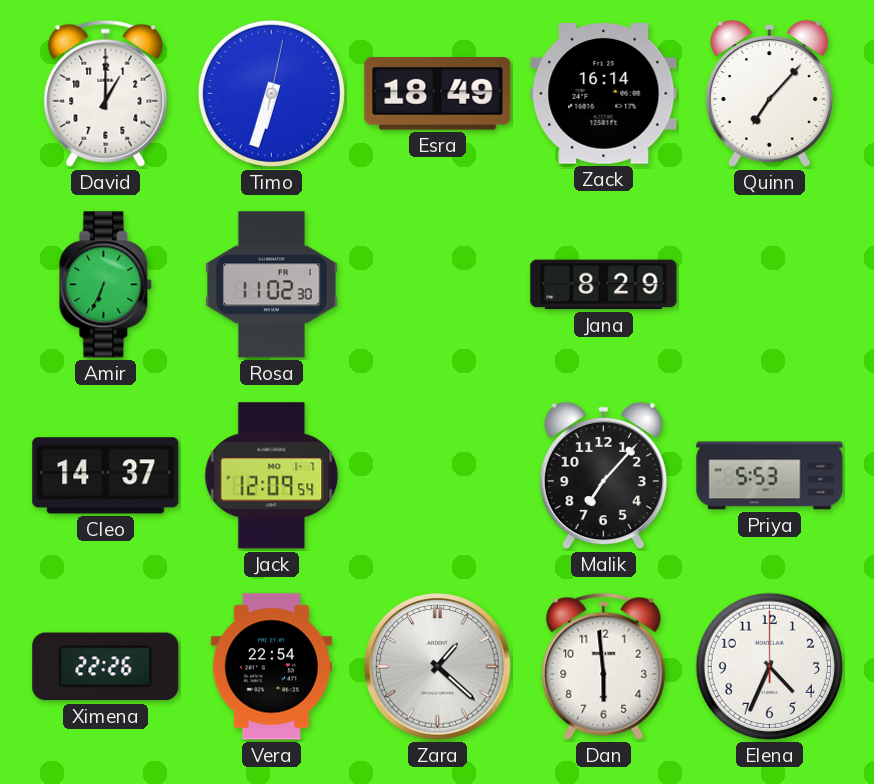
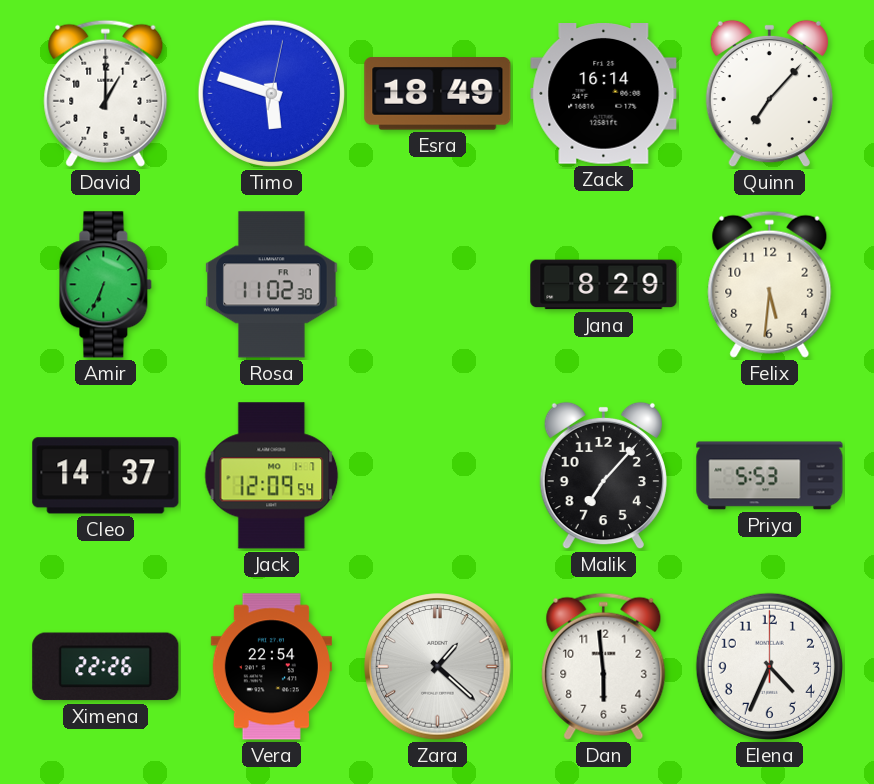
Timo: 6:33 -> 5:48 (271, 93)
Felix: none -> 5:31 (770, 284)
